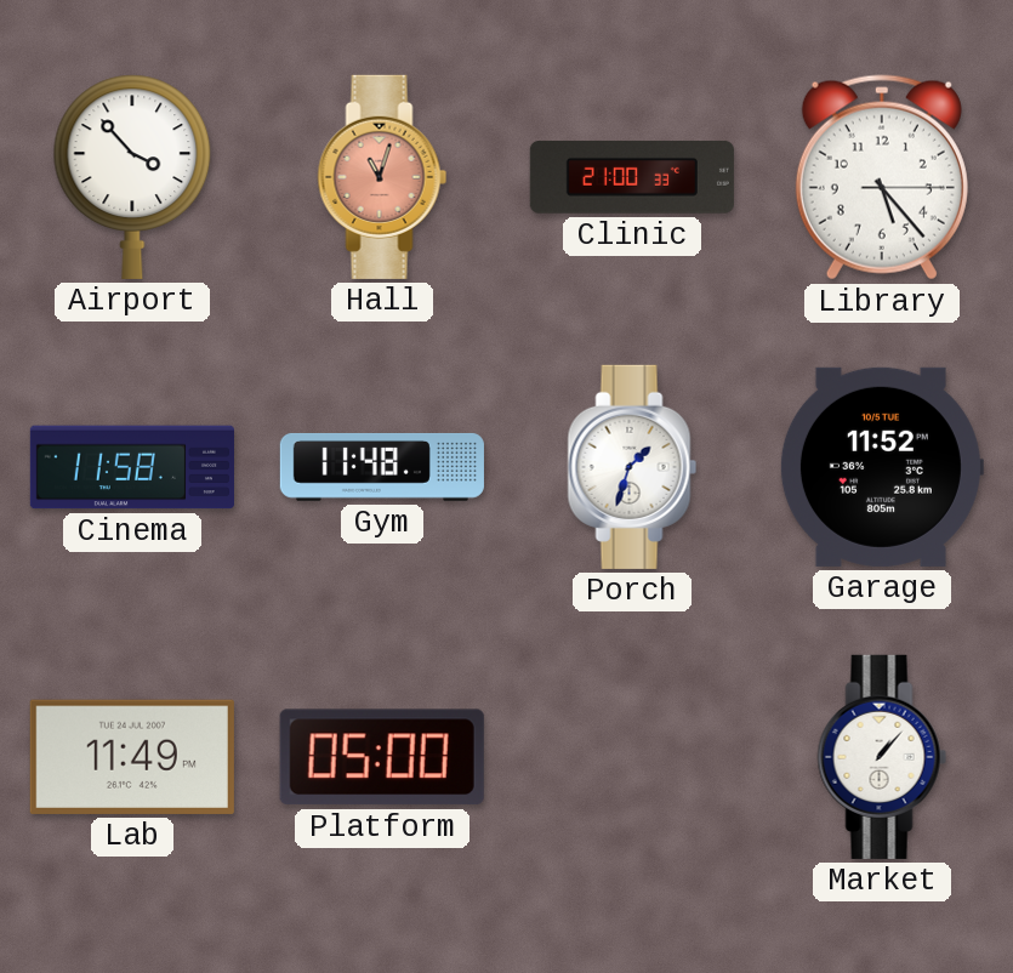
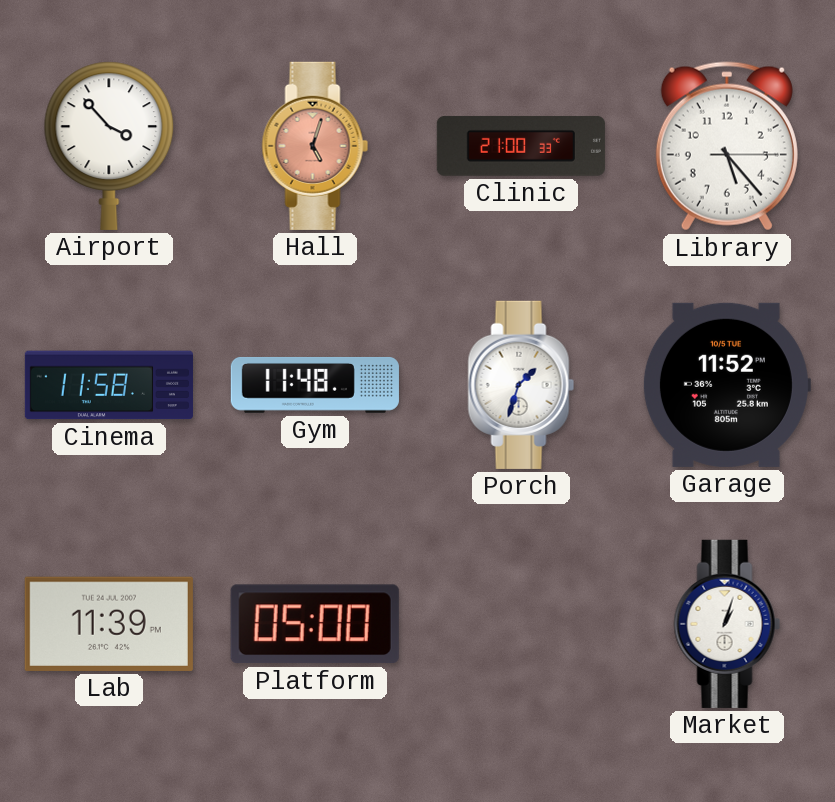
Hall: 11:03 -> 5:03 (315, 146)
Lab: 11:49 -> 11:39 (109, 624)
Market: 1:07 -> 1:03 (727, 624)
